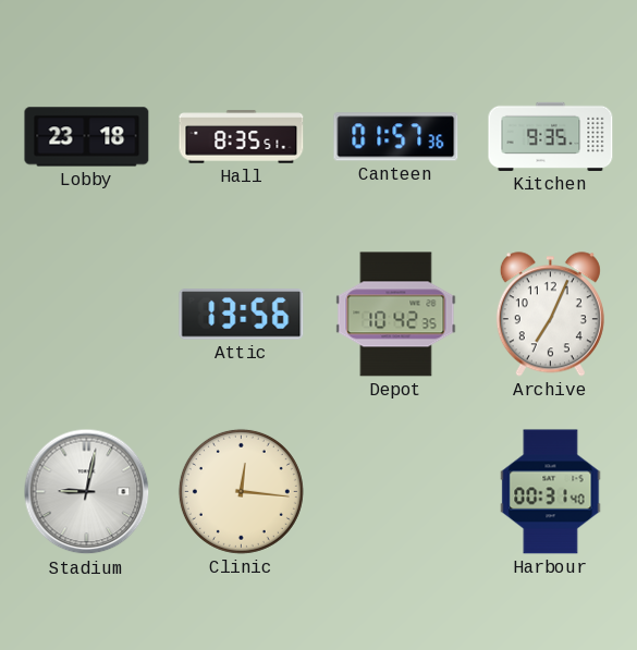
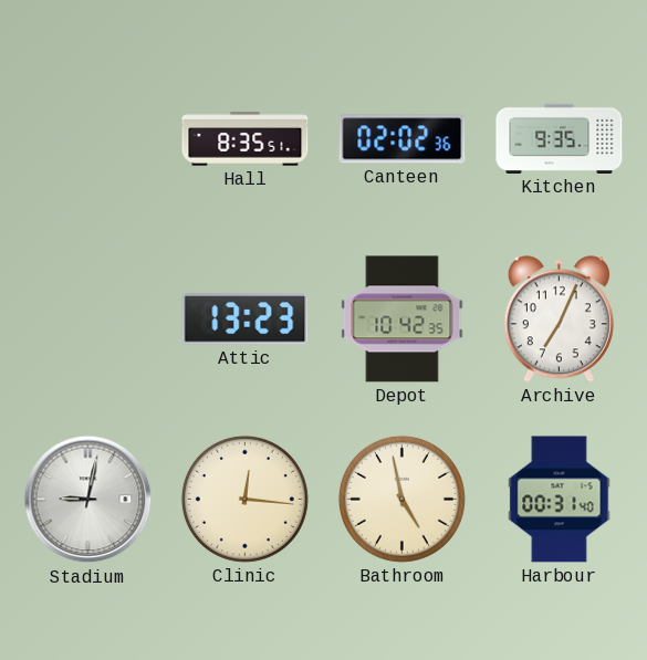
Lobby: 23:18 -> none (87, 137)
Canteen: 01:57 -> 02:02 (403, 139)
Attic: 13:56 -> 13:23 (246, 319)
Bathroom: none -> 4:58 (401, 499)
